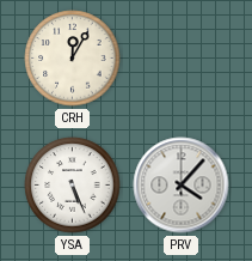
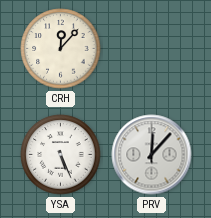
CRH: 12:05 -> 12:07 (61, 49)
PRV: 4:07 -> 12:07 (152, 155)
